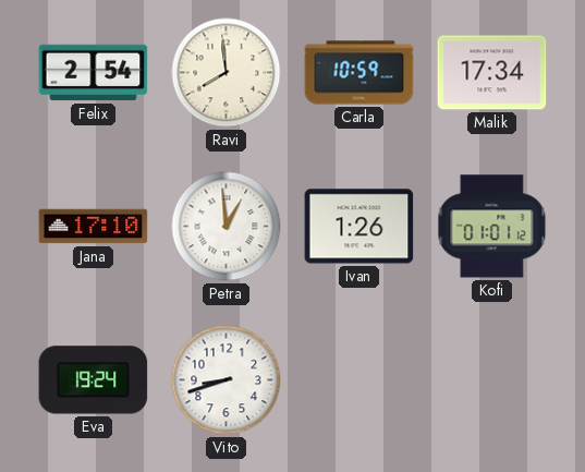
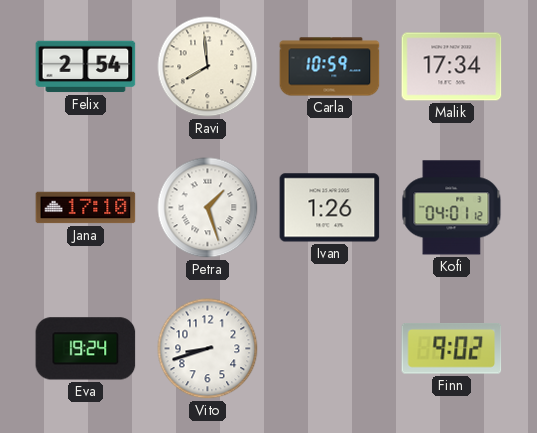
Petra: 12:59 -> 1:27 (208, 208)
Kofi: 01:01 -> 04:01 (452, 208)
Finn: none -> 9:02 (452, 349)
